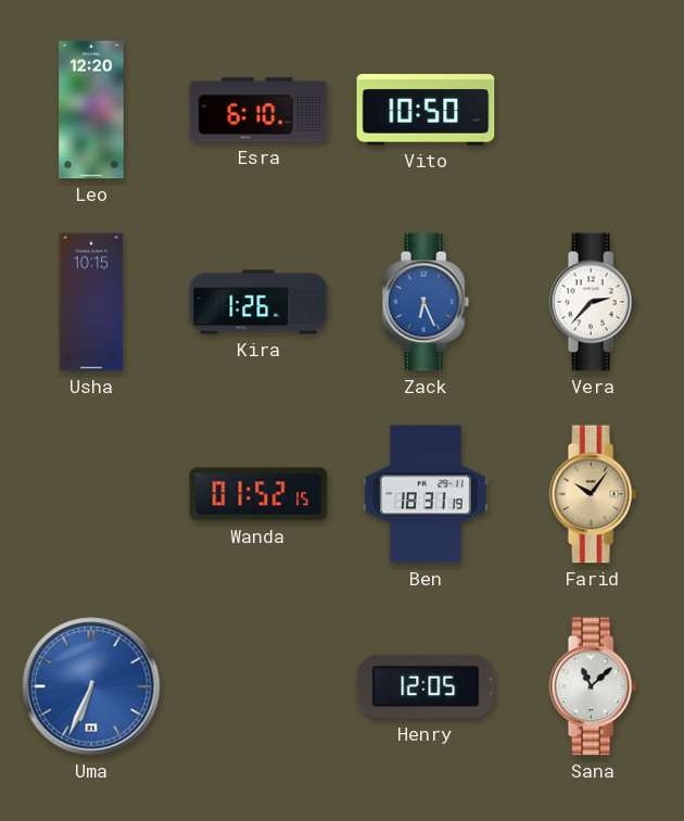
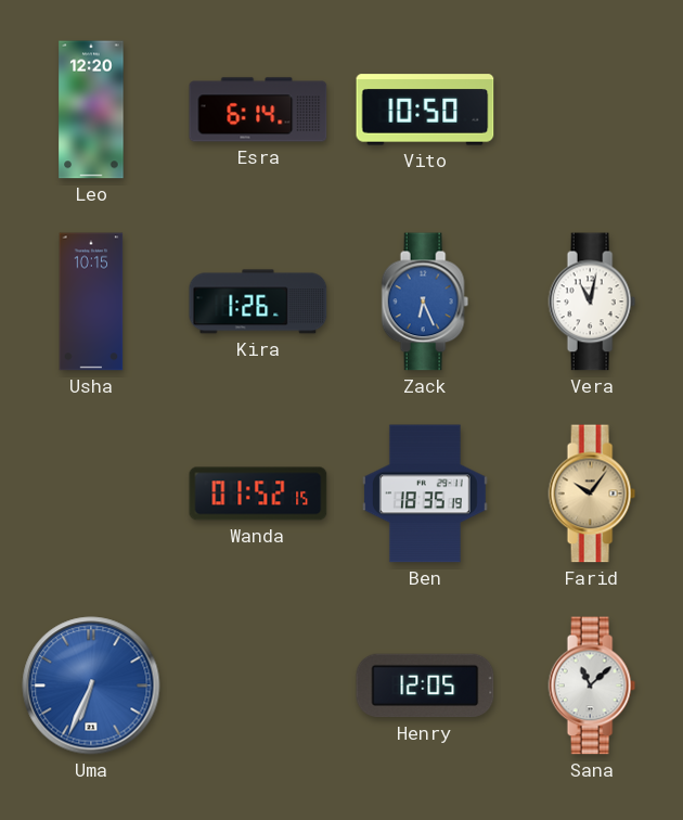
Esra: 6:10 -> 6:14 (258, 110)
Vera: 2:37 -> 11:02 (592, 302)
Ben: 18:31 -> 18:35 (425, 494)
